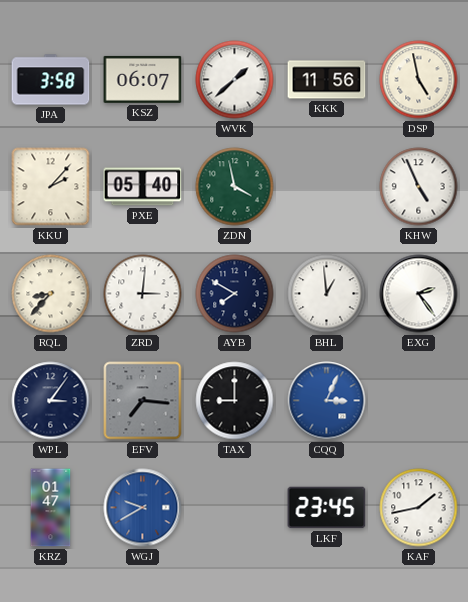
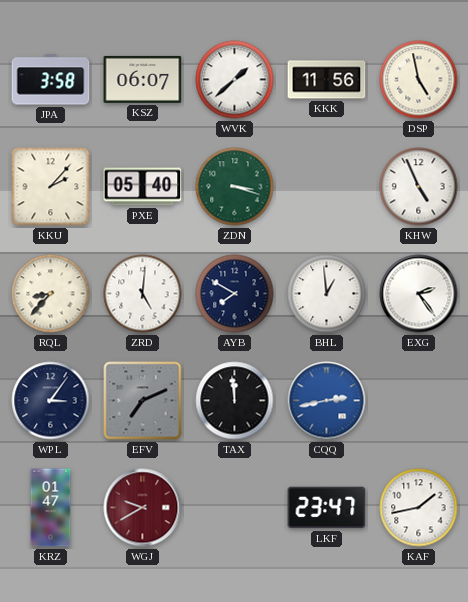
ZDN: 3:58 -> 3:18 (235, 187)
ZRD: 3:01 -> 5:01 (143, 294)
EFV: 7:16 -> 7:11 (143, 401)
TAX: 9:00 -> 11:59 (235, 401)
CQQ: 3:04 -> 2:43 (327, 401)
WGJ dial: blue -> burgundy (143, 508)
LKF: 23:45 -> 23:47 (327, 508)
